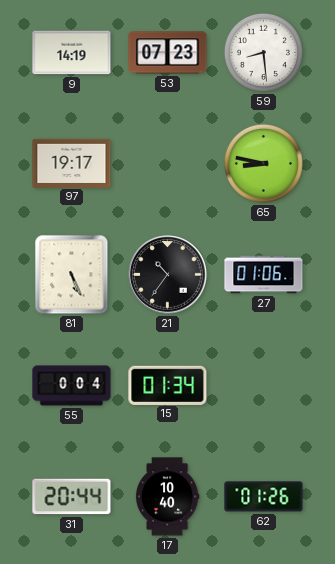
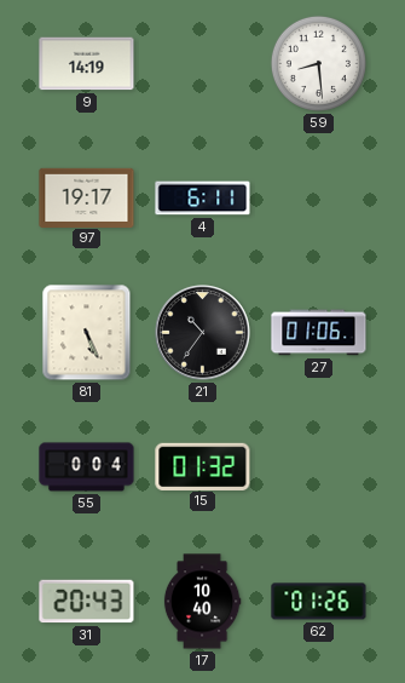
53: 07:23 -> none (168, 53)
4: none -> 6:11 (203, 199)
65: 8:47 -> none (263, 163)
15: 01:34 -> 01:32 (203, 466)
31: 20:44 -> 20:43 (87, 602)
